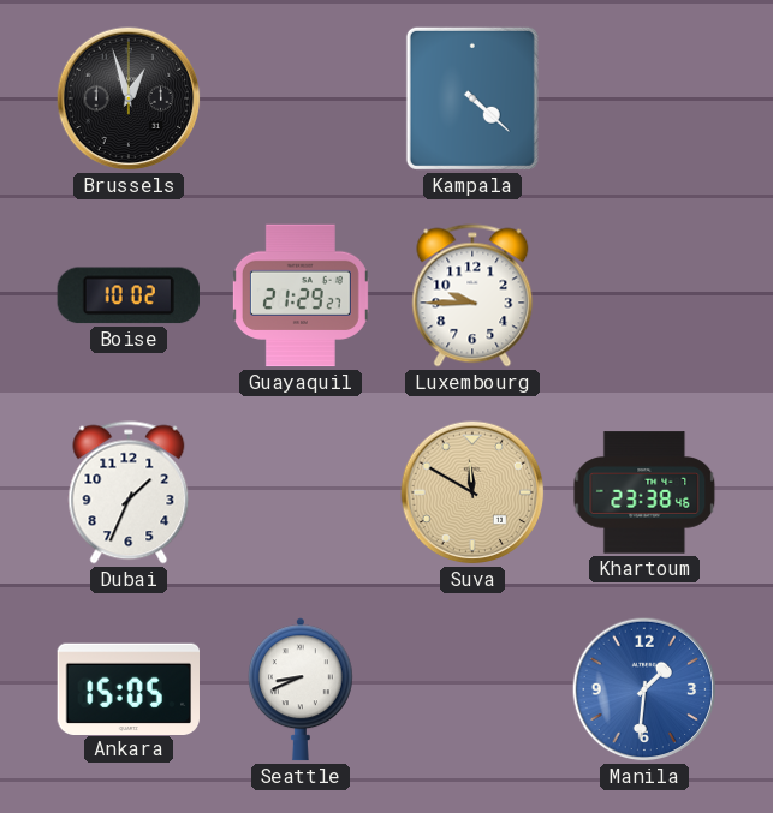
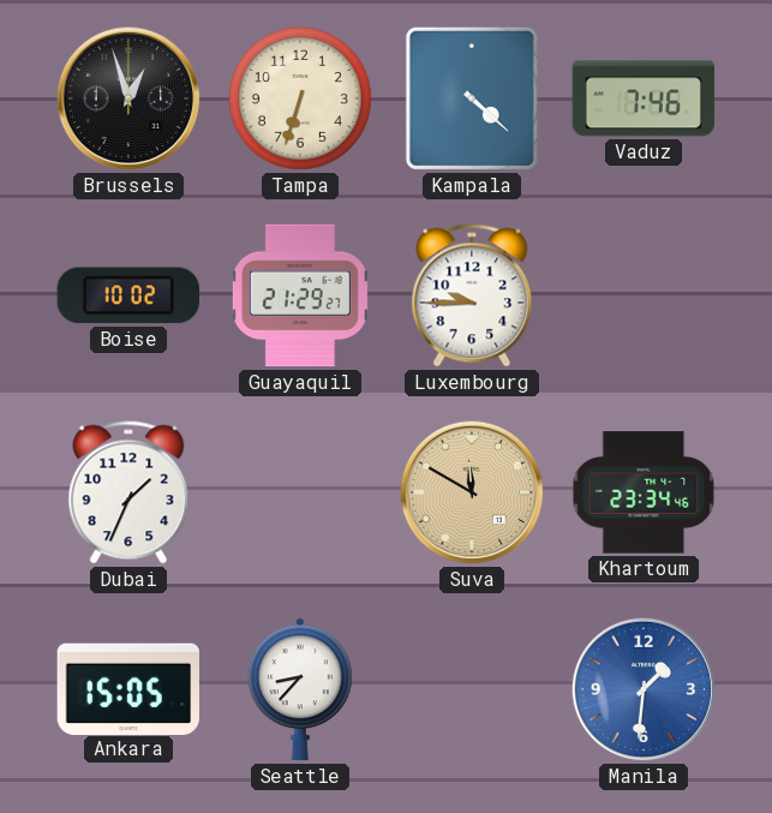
Tampa: none -> 6:33 (301, 100)
Vaduz: none -> 7:46 (644, 98)
Khartoum: 23:38 -> 23:34 (644, 492)
Seattle: 8:41 -> 8:37 (300, 689)
